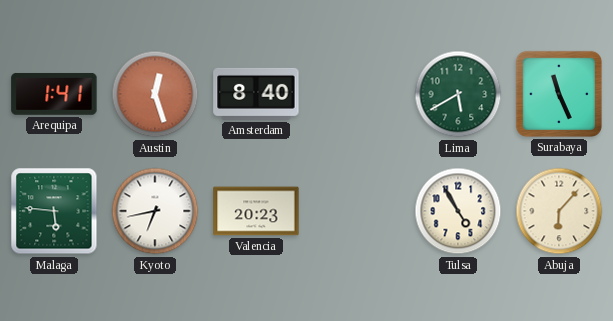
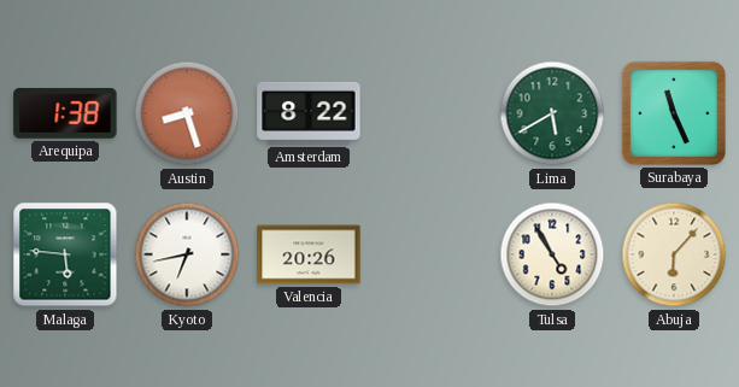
Arequipa: 1:41 -> 1:38 (65, 113)
Austin: 12:27 -> 8:27 (187, 113)
Amsterdam: 8:40 -> 8:22 (309, 113)
Valencia: 20:23 -> 20:26 (309, 254)
